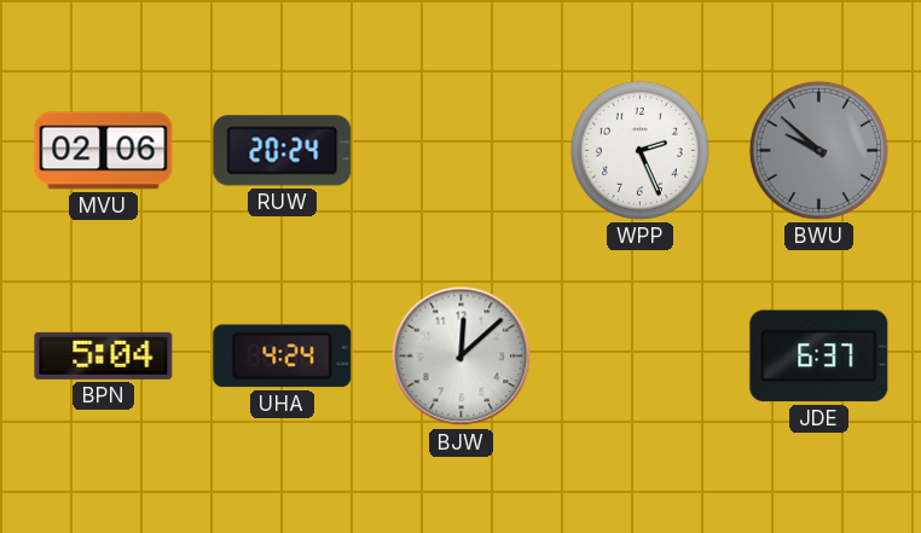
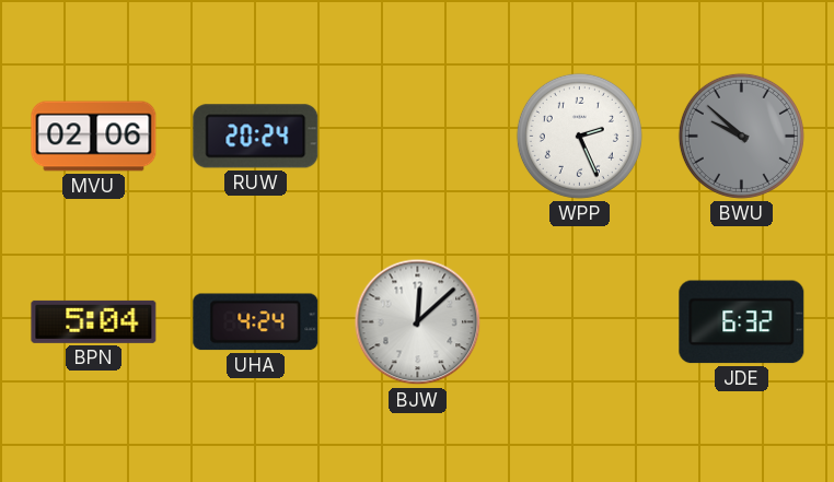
JDE: 6:37 -> 6:32 (742, 322)
